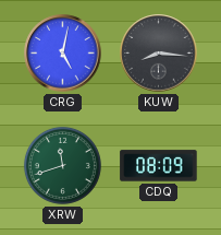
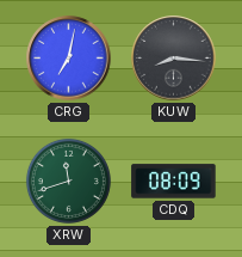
CRG: 5:02 -> 7:02 (69, 59)
